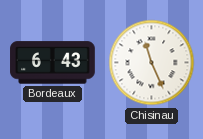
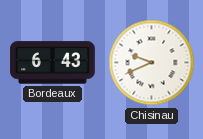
Chisinau: 11:26 -> 9:41 (152, 63)
